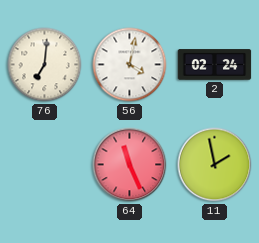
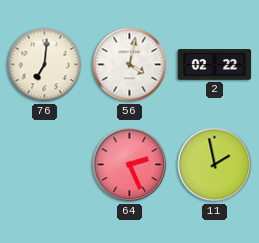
2: 02:24 -> 02:22 (215, 65)
64: 11:26 -> 2:26 (130, 165)
